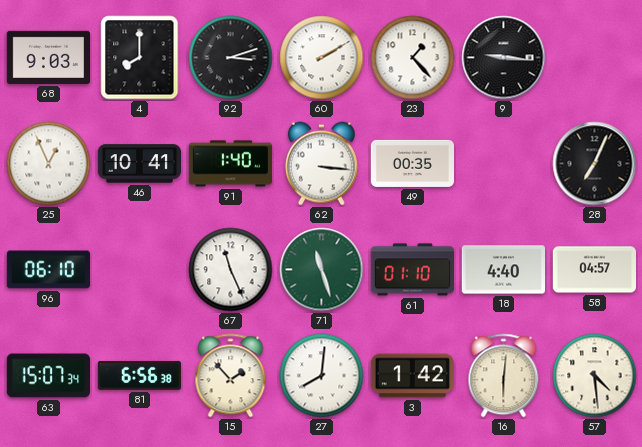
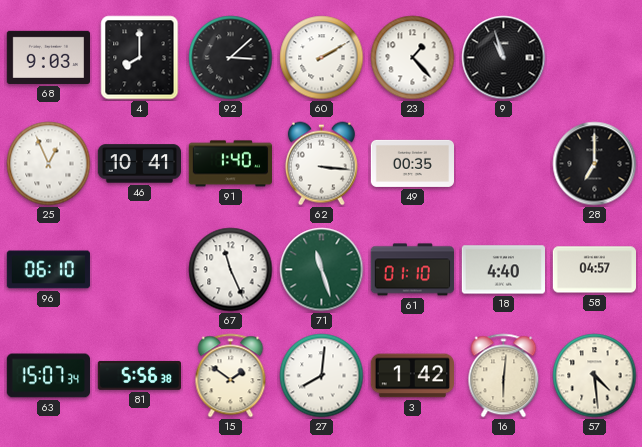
92: 3:12 -> 3:08 (231, 58)
9: 9:16 -> 10:57 (504, 58)
28: 7:04 -> 7:00 (595, 164)
81: 6:56 -> 5:56 (139, 376)
15: 1:53 -> 1:51 (231, 376)
